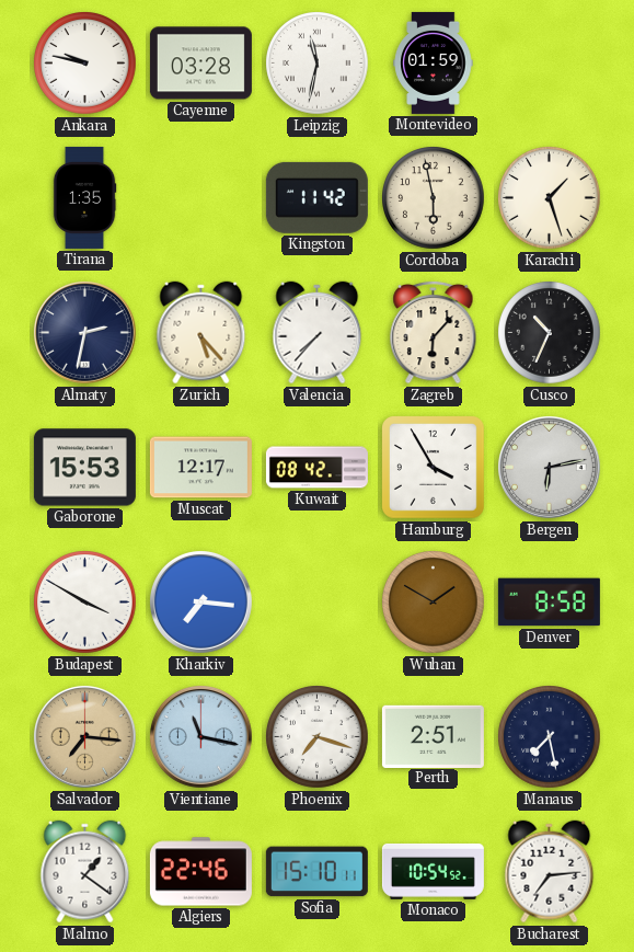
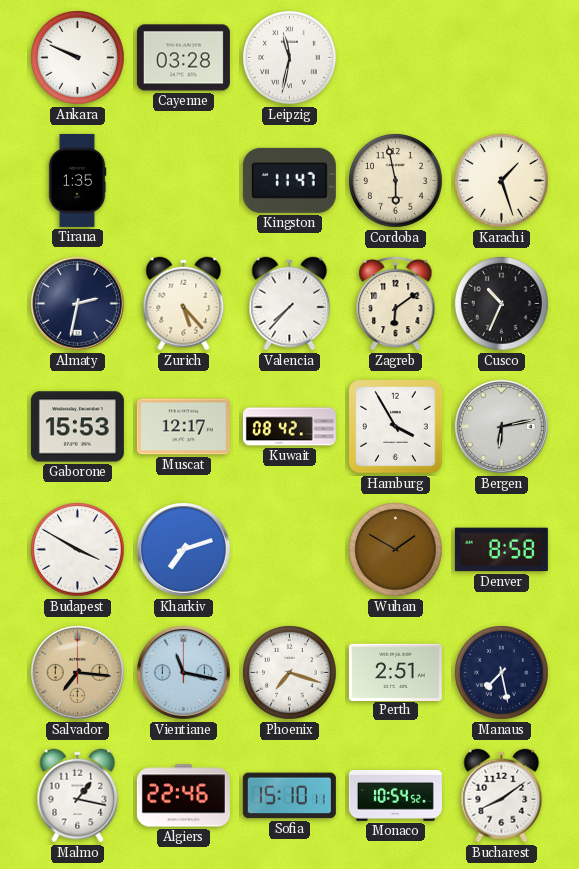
Ankara: 9:47 -> 9:49 (78, 58)
Montevideo: 01:59 -> none (434, 62)
Kingston: 11:42 -> 11:47 (289, 180)
Zagreb: 6:07 -> 6:09 (396, 303)
Kharkiv: 7:16 -> 7:12 (183, 549)
Malmo: 1:21 -> 1:17 (78, 796)
Bucharest: 7:14 -> 8:09 (502, 796)
